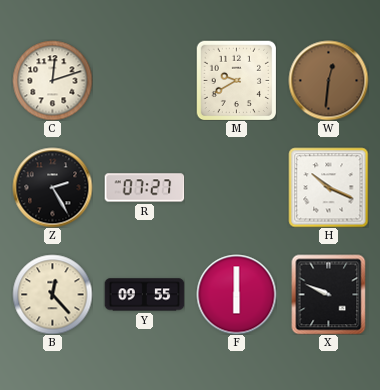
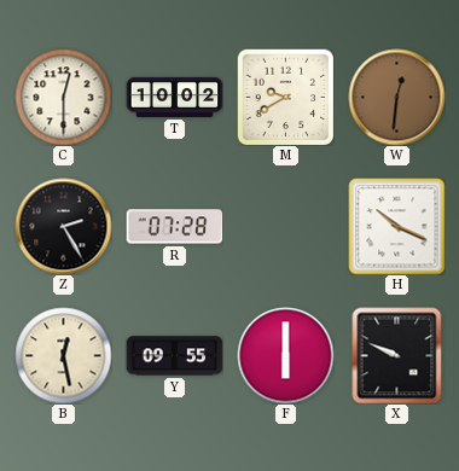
C: 12:12 -> 12:30 (63, 97)
T: none -> 10:02 (174, 97)
R: 07:27 -> 07:28 (174, 227)
B: 12:23 -> 12:28 (63, 355)
